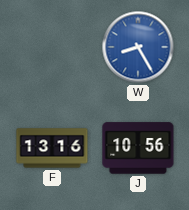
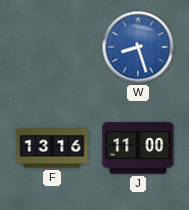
W: 8:25 -> 8:27 (138, 47)
J: 10:56 -> 11:00 (138, 148)
